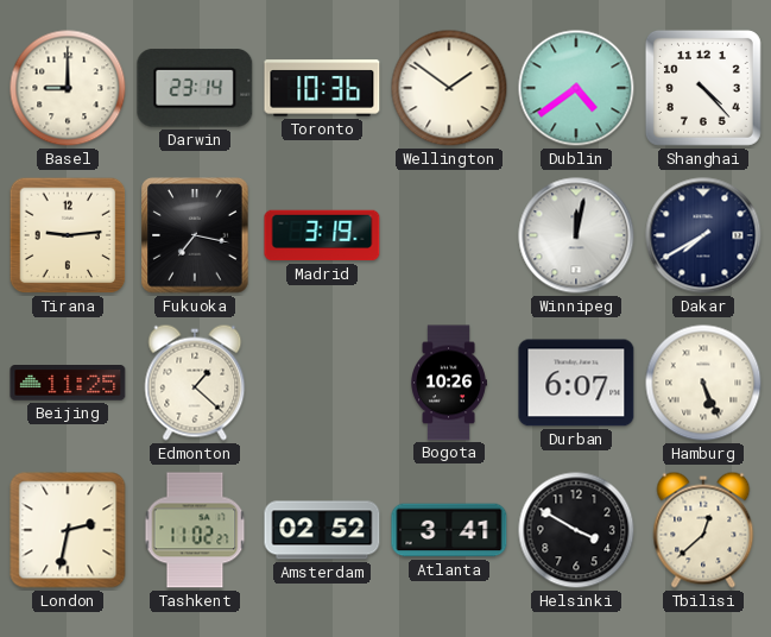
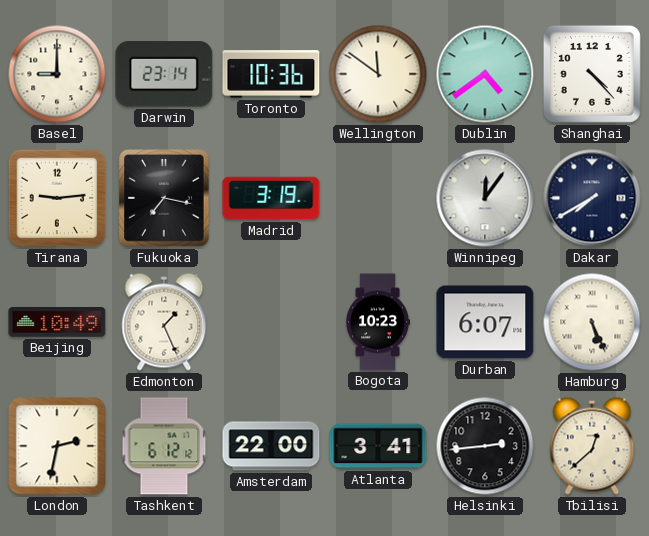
Wellington: 1:51 -> 11:51 (378, 74)
Winnipeg: 12:02 -> 12:06 (485, 198)
Beijing: 11:25 -> 10:49 (57, 322)
Edmonton: 1:22 -> 1:26 (164, 322)
Bogota: 10:26 -> 10:23 (378, 322)
Tashkent: 11:02 -> 6:12 (164, 446)
Amsterdam: 02:52 -> 22:00 (271, 446)
Helsinki: 3:50 -> 2:44 (485, 446)
